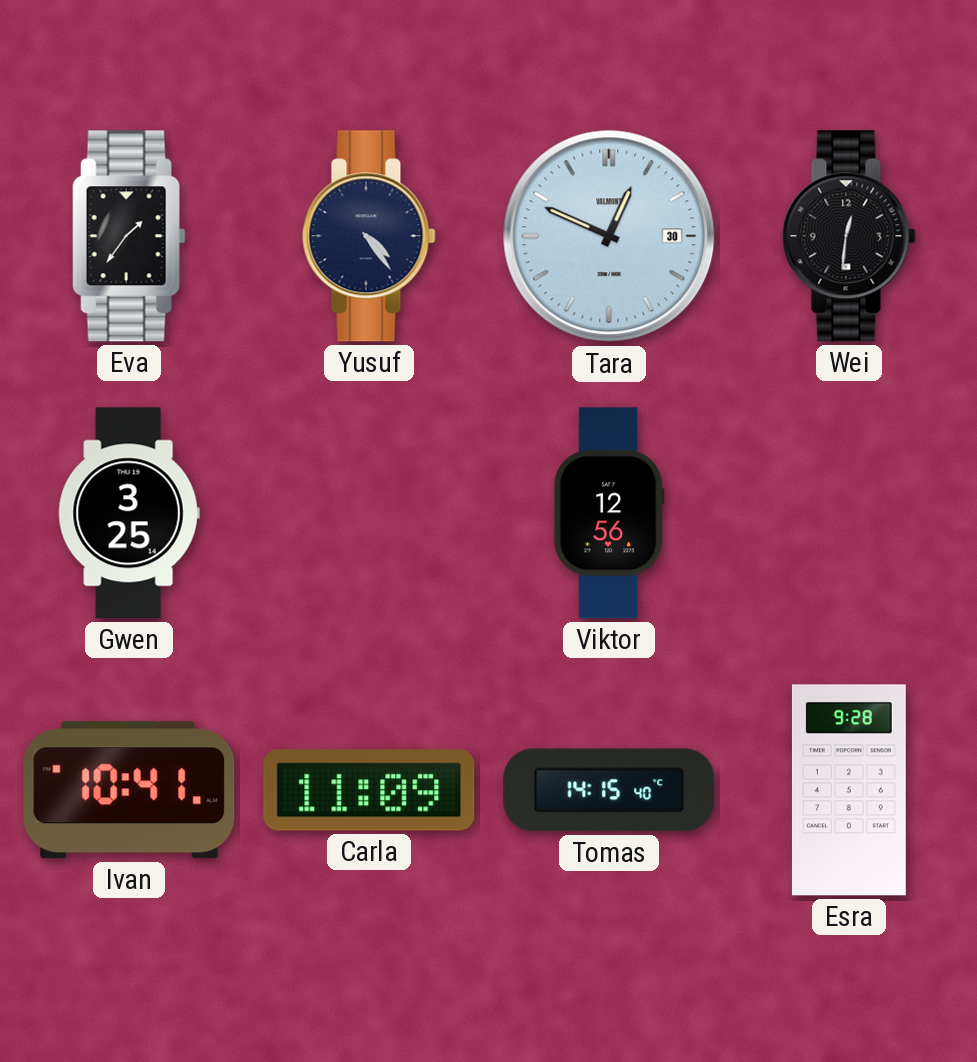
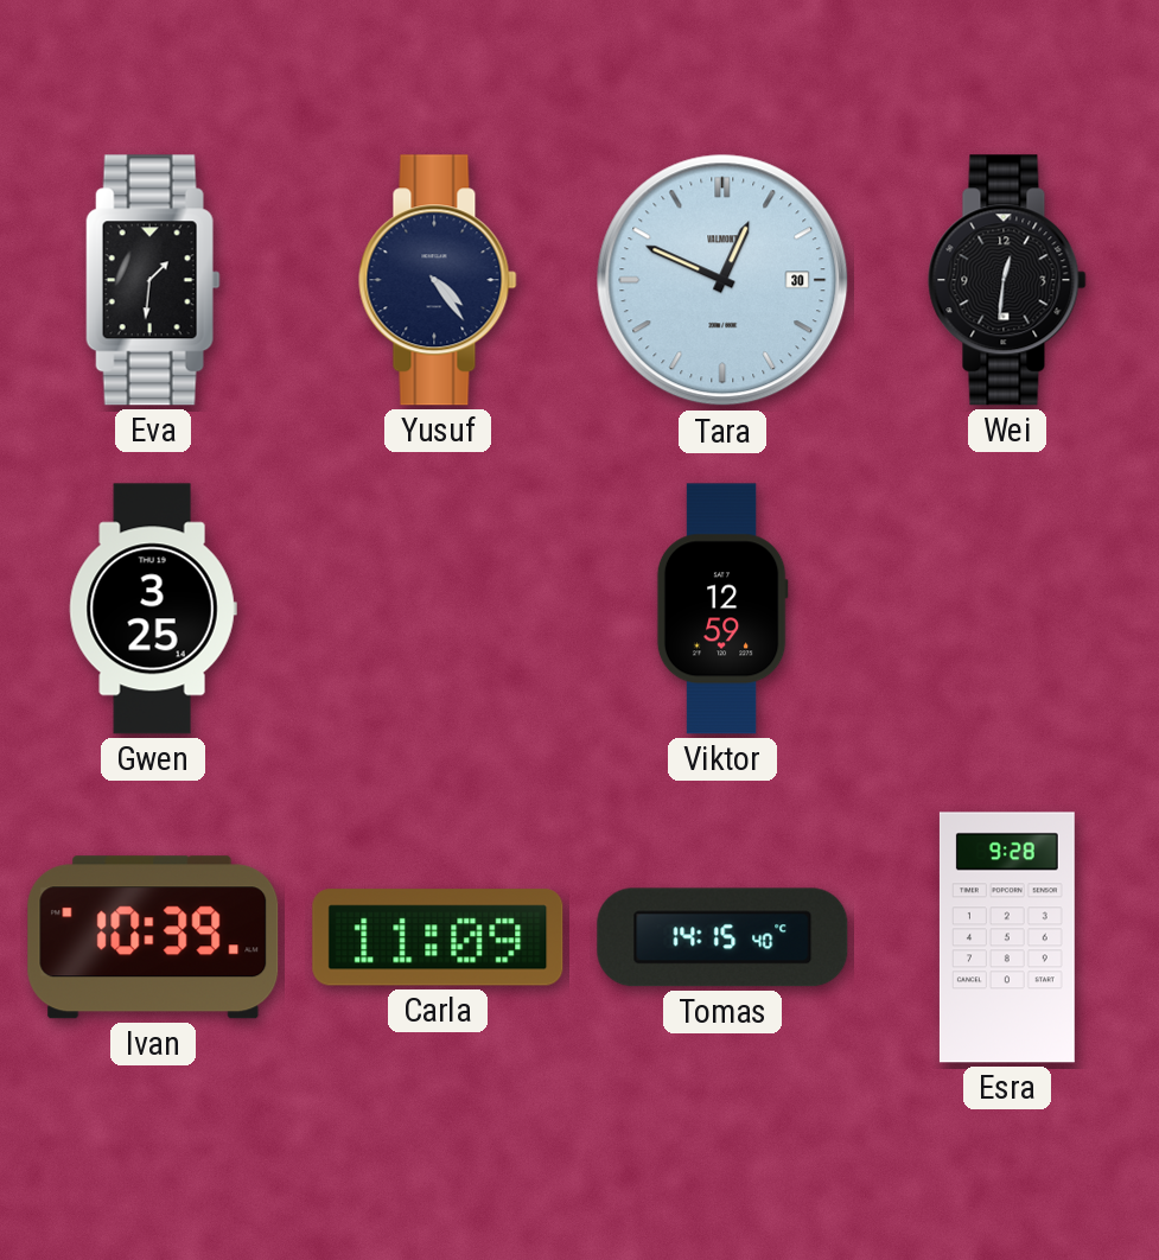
Eva: 1:36 -> 1:31 (153, 280)
Viktor: 12:56 -> 12:59 (722, 609)
Ivan: 10:41 -> 10:39 (153, 937)
